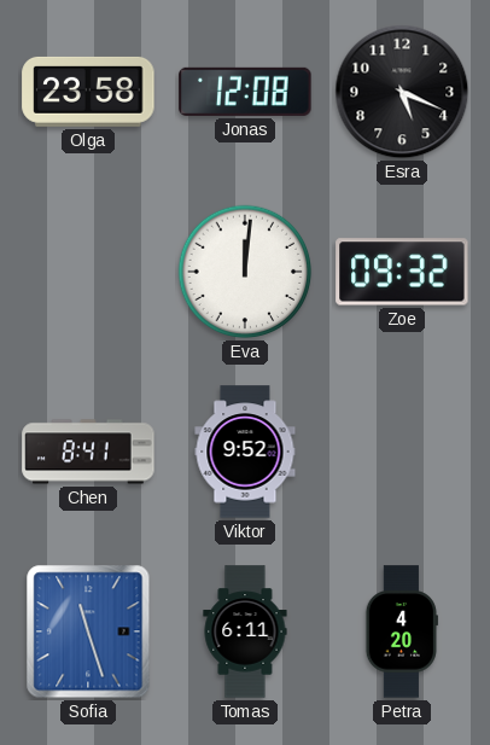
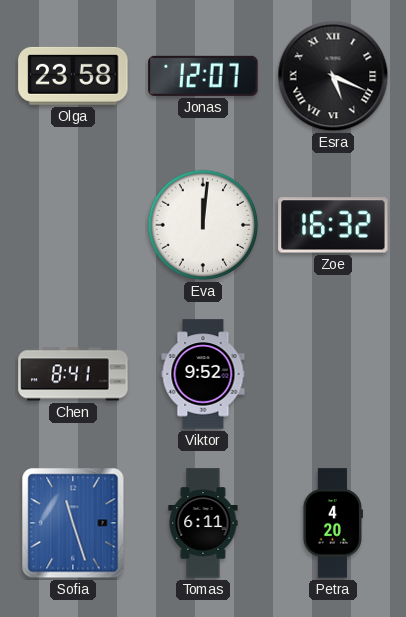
Jonas: 12:08 -> 12:07 (203, 76)
Esra numerals: Arabic -> Roman (333, 76)
Zoe: 09:32 -> 16:32 (333, 225)
